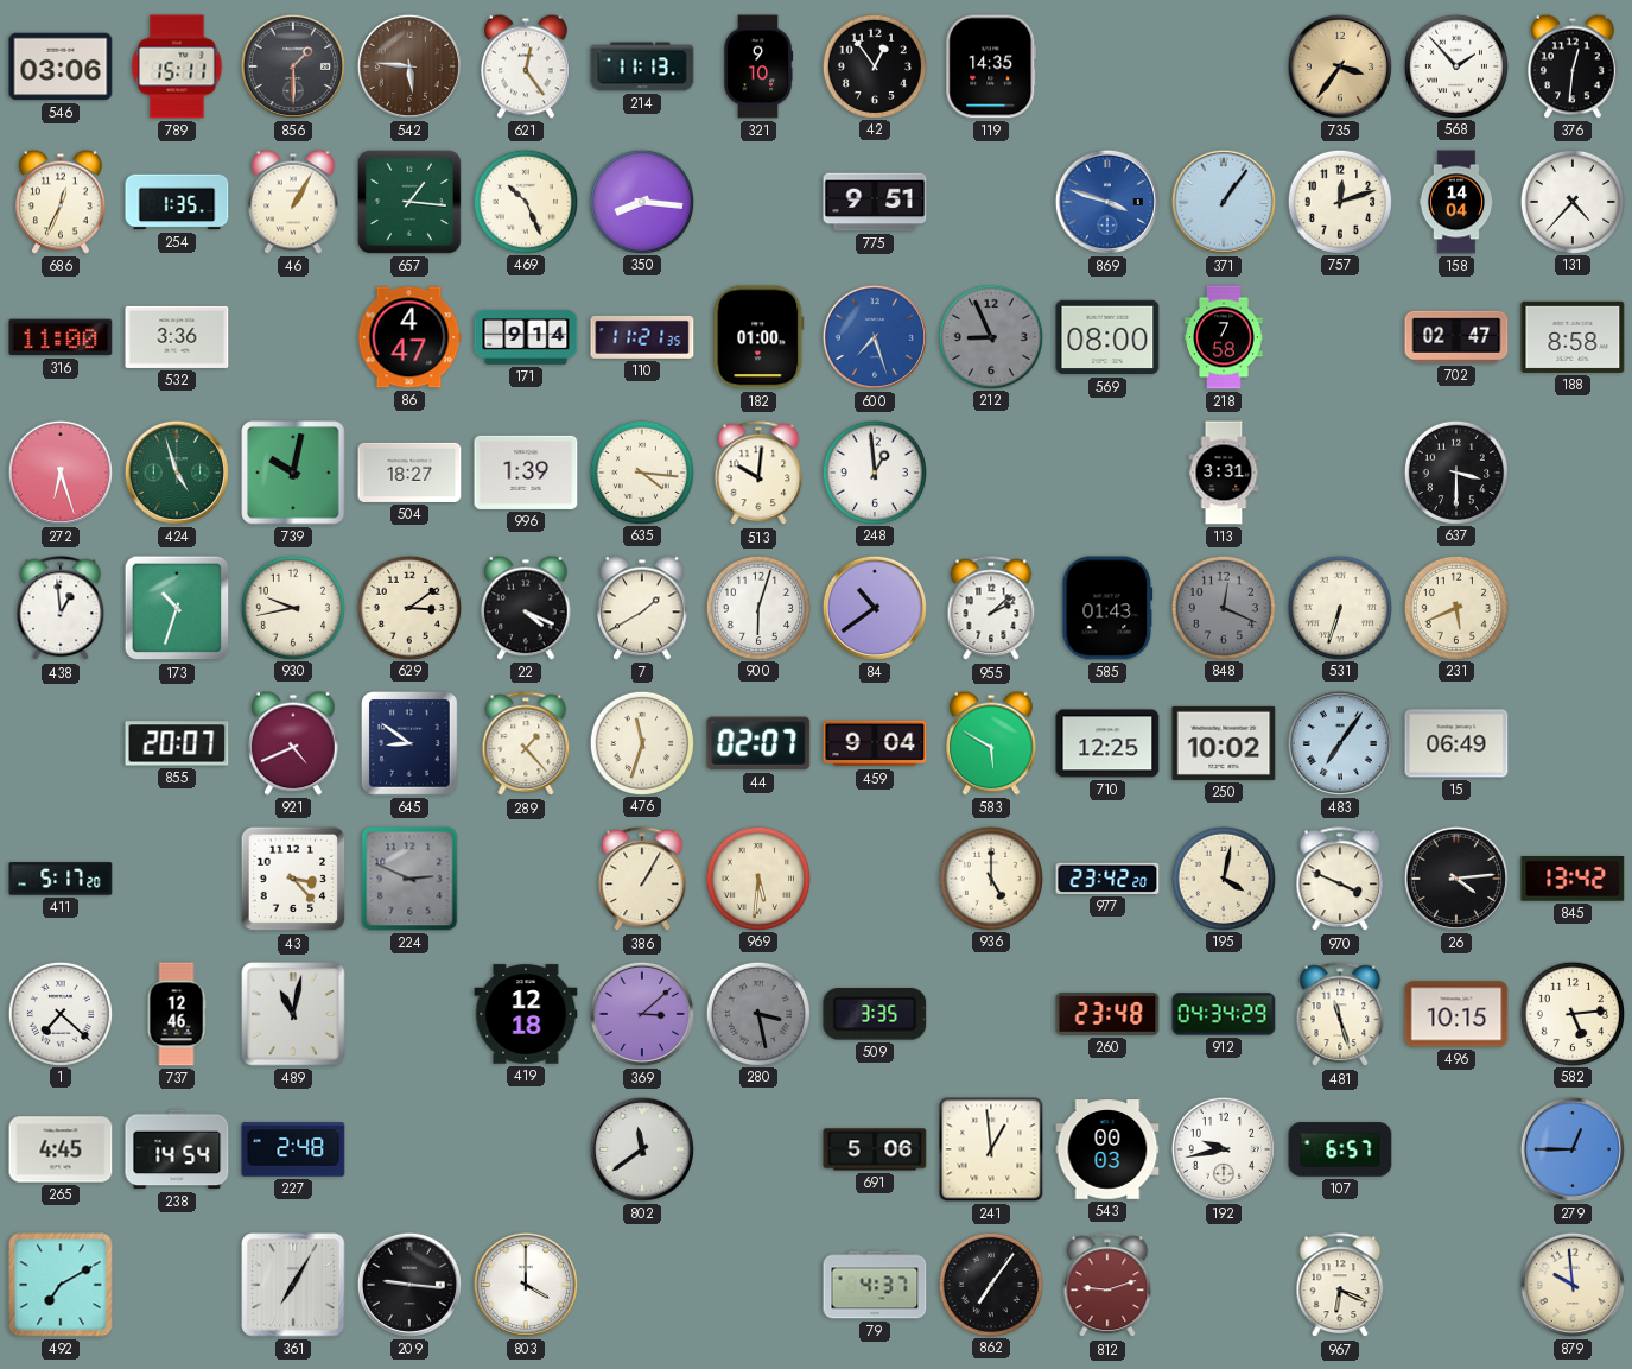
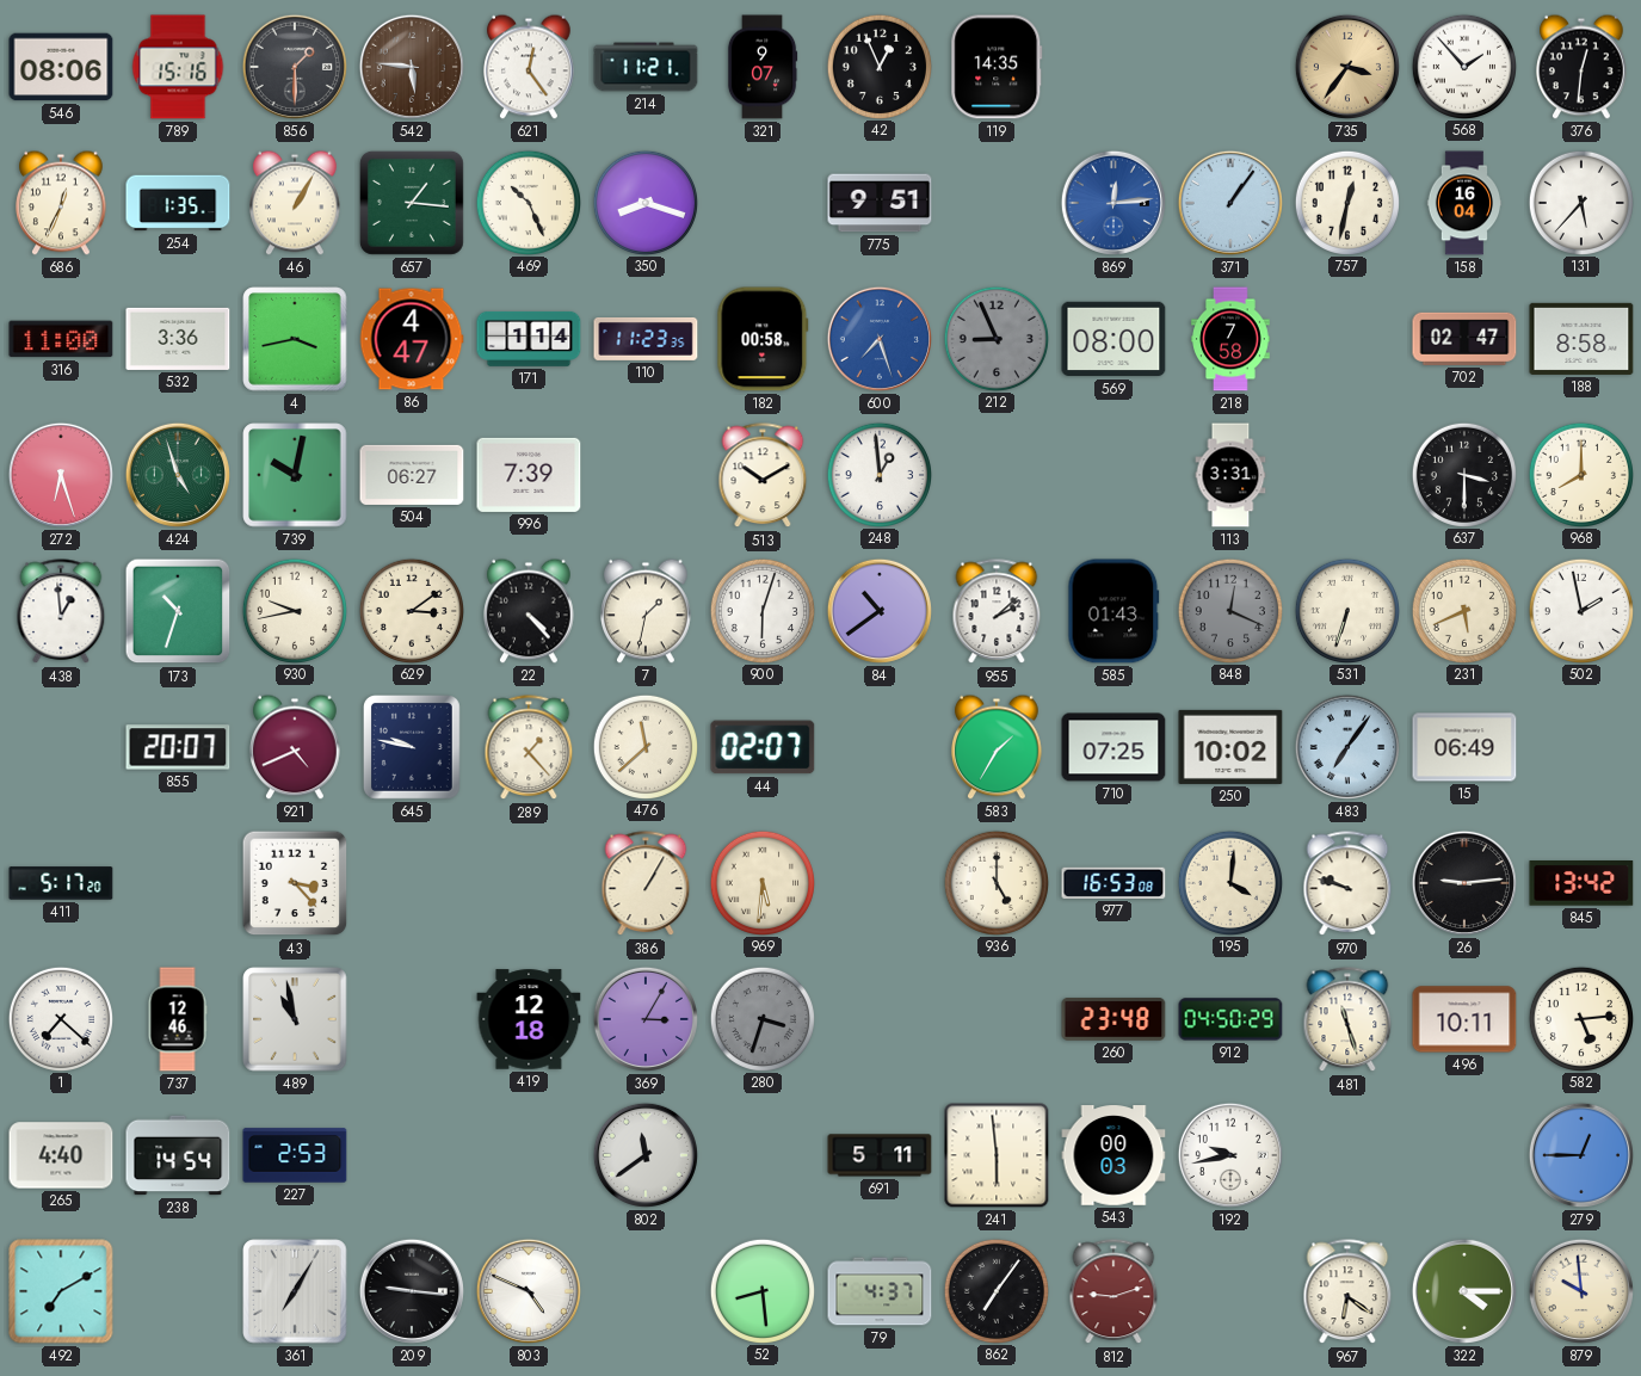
546: 03:06 -> 08:06 (61, 67)
789: 15:11 -> 15:16 (178, 67)
214: 11:13 -> 11:21 (646, 67)
321: 9:10 -> 9:07 (763, 67)
42: 12:54 -> 12:56 (878, 66)
350: 8:16 -> 8:18 (644, 202)
869: 3:48 -> 12:14 (1113, 203)
757: 12:12 -> 12:32 (1346, 202)
158: 14:04 -> 16:04 (1464, 203)
131: 4:37 -> 5:37 (1580, 202)
4: none -> 3:43 (295, 339)
171: 9:14 -> 1:14 (529, 339)
110: 11:21 -> 11:23 (646, 339)
182: 01:00 -> 00:58 (763, 339)
504: 18:27 -> 06:27 (412, 475)
996: 1:39 -> 7:39 (529, 475)
635: 4:16 -> none (641, 471)
513: 10:01 -> 10:10 (763, 476)
968: none -> 8:00 (1580, 474)
22: 4:19 -> 4:23 (529, 611)
7: 1:40 -> 1:32 (646, 611)
502: none -> 1:58 (1580, 610)
645: 8:51 -> 9:47 (413, 748)
476: 11:33 -> 11:38 (644, 746)
459: 9:04 -> none (875, 743)
583: 5:50 -> 1:35 (997, 747)
710: 12:25 -> 07:25 (1113, 747)
224: 2:49 -> none (409, 879)
977: 23:42 -> 16:53 (1113, 883)
195: 4:02 -> 4:01 (1229, 882)
970: 3:49 -> 9:48 (1347, 884)
26: 4:14 -> 9:14 (1464, 883)
489: 11:02 -> 10:58 (295, 1019)
369: 3:08 -> 3:05 (646, 1019)
280: 3:28 -> 3:33 (761, 1018)
509: 3:35 -> none (875, 1014)
912: 04:34 -> 04:50 (1230, 1019)
496: 10:15 -> 10:11 (1464, 1019)
265: 4:45 -> 4:40 (61, 1155)
227: 2:48 -> 2:53 (295, 1155)
691: 5:06 -> 5:11 (880, 1155)
241: 12:59 -> 5:59 (997, 1155)
107: 6:57 -> none (1340, 1149)
803: 4:00 -> 4:49 (529, 1291)
52: none -> 8:29 (761, 1290)
967: 6:19 -> 6:21 (1347, 1292)
322: none -> 4:15 (1464, 1291)
